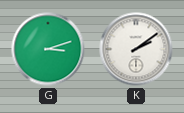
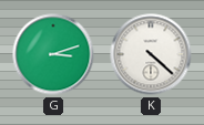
K: 2:09 -> 4:22 (151, 54)
